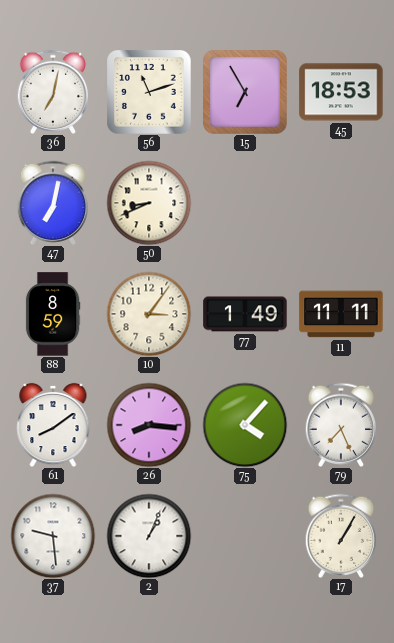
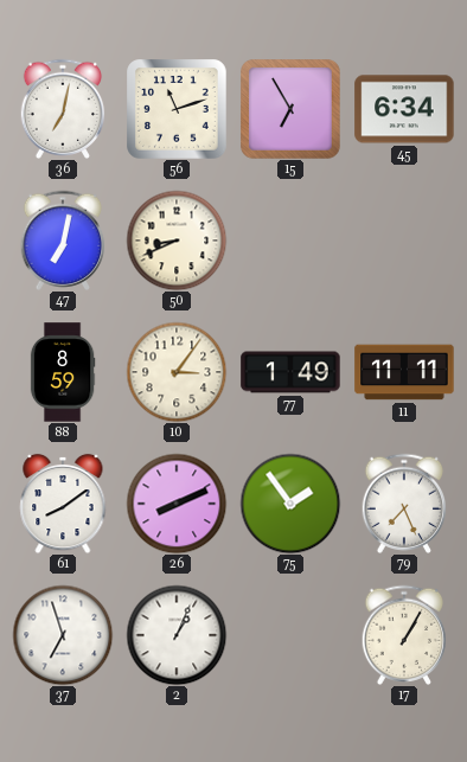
45: 18:53 -> 6:34 (404, 109)
26: 8:16 -> 8:11 (177, 504)
75: 4:07 -> 1:54 (290, 504)
37: 9:29 -> 6:57 (63, 635)
